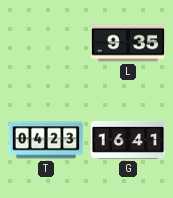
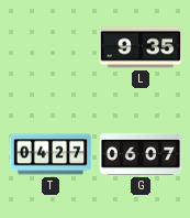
T: 04:23 -> 04:27 (51, 154)
G: 16:41 -> 06:07 (141, 154)
